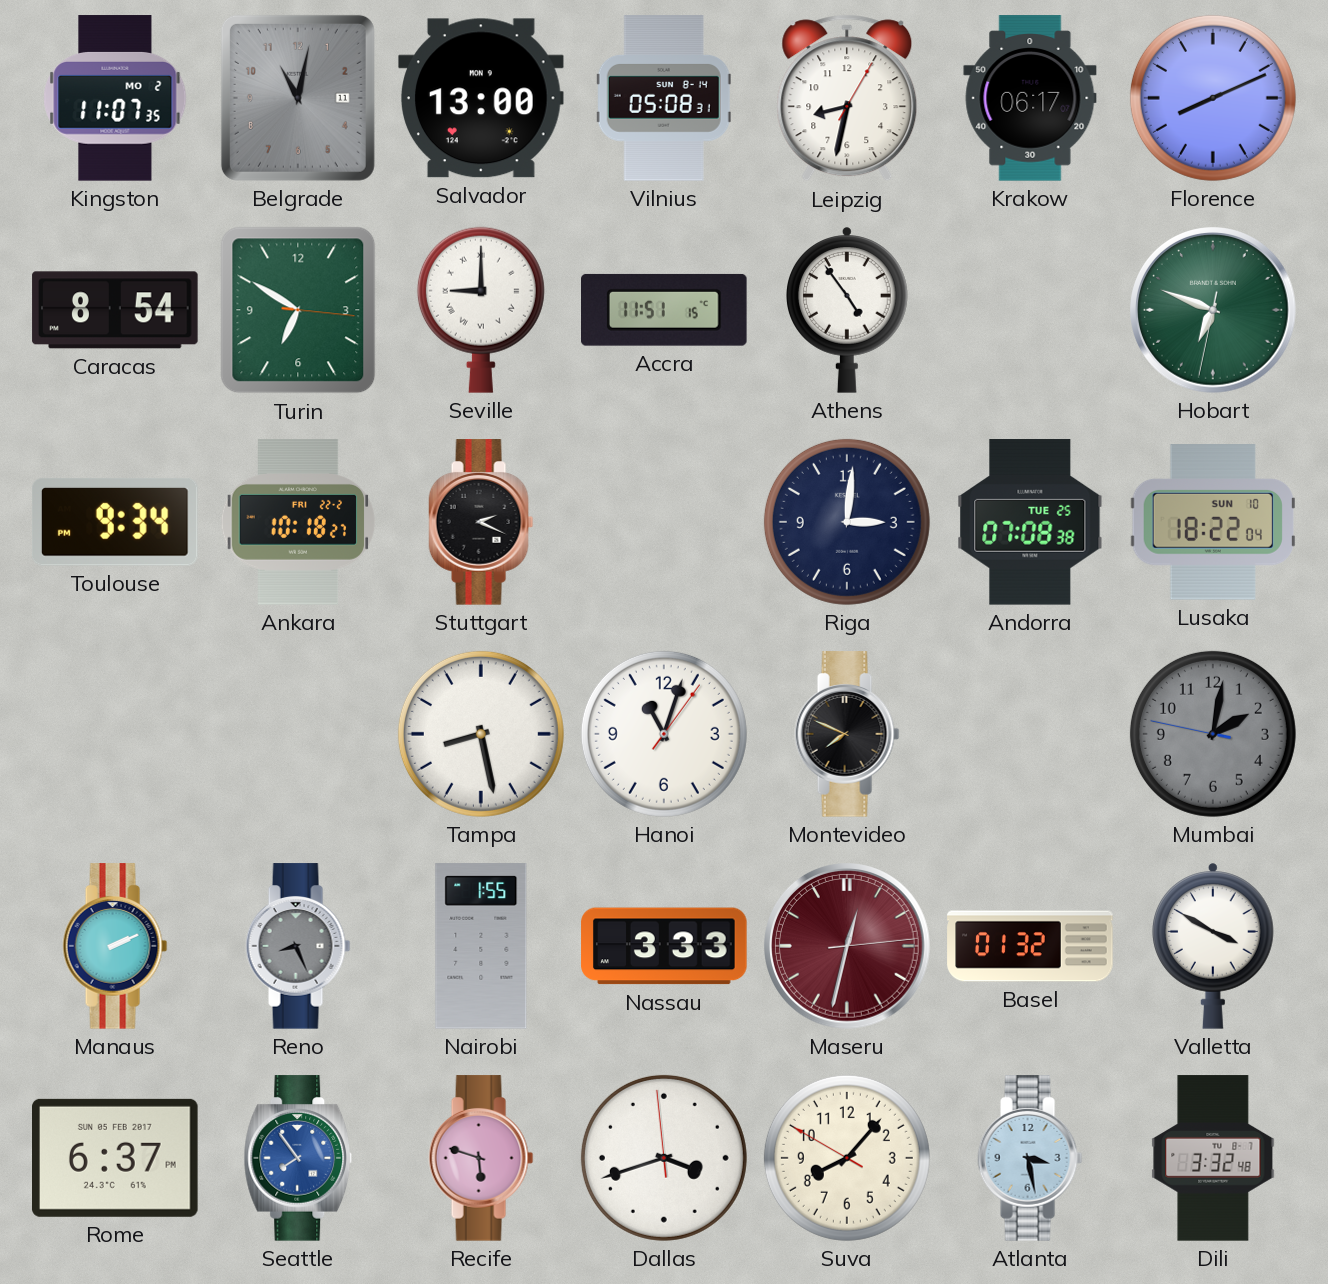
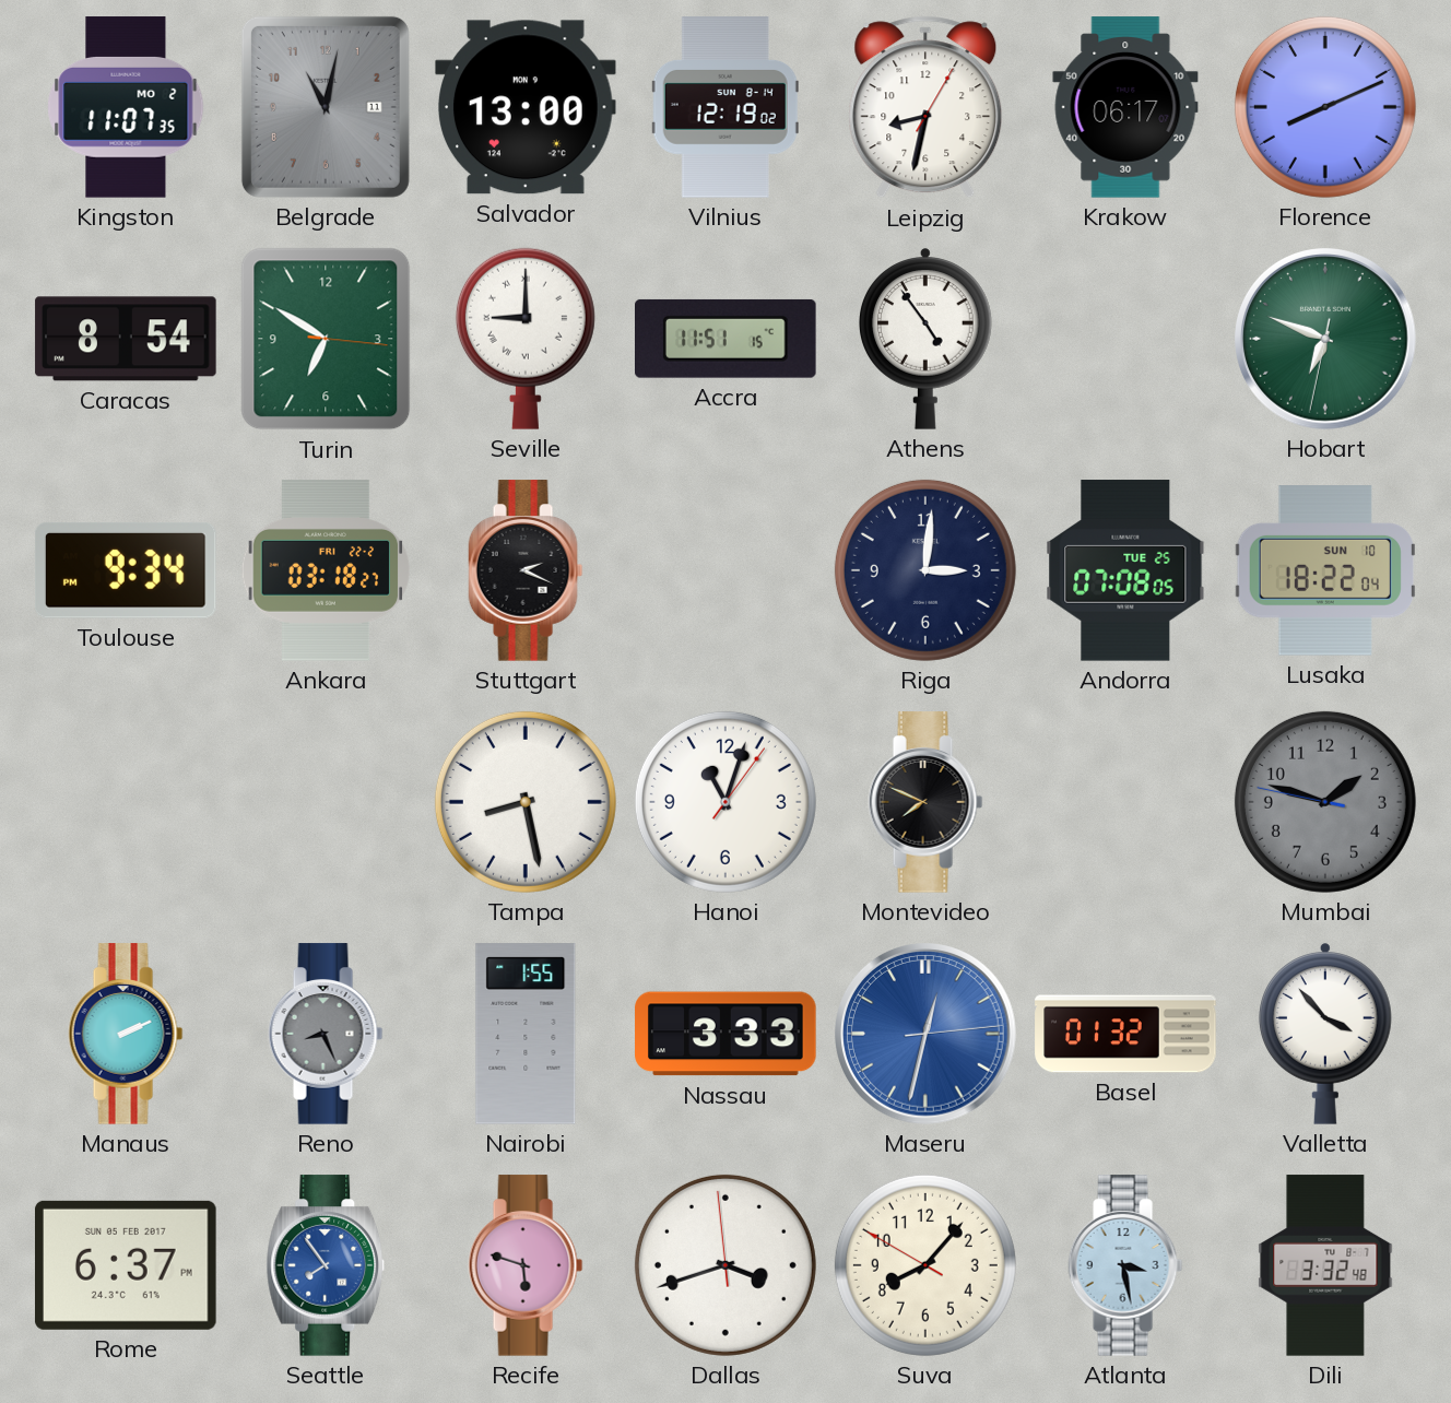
Vilnius: 05:08 -> 12:19 (725, 107)
Ankara: 10:18 -> 03:18 (326, 570)
Andorra: 07:08:38 -> 07:08:05 (1125, 570)
Mumbai: 2:01 -> 1:47 (1325, 802)
Maseru dial: burgundy -> blue (927, 1035)
Valletta: 3:50 -> 3:53 (1326, 1034)
